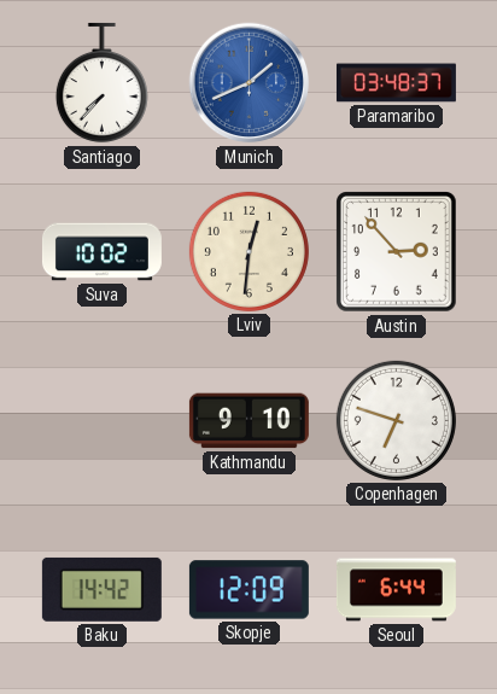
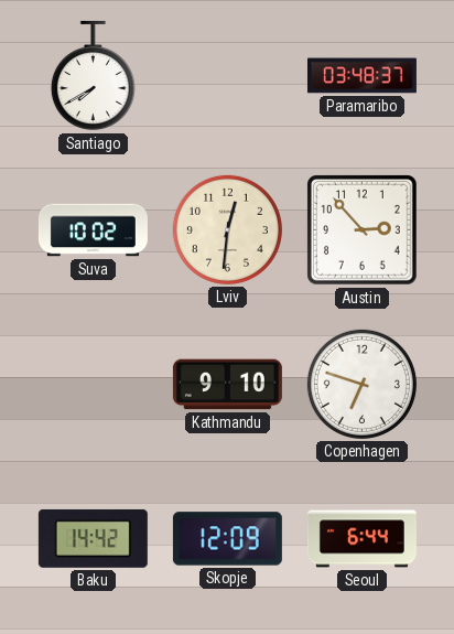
Santiago: 7:37 -> 7:40 (93, 76)
Munich: 1:41 -> none (250, 83)
